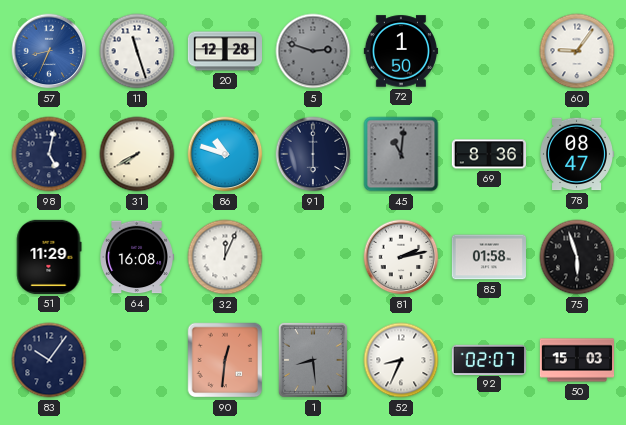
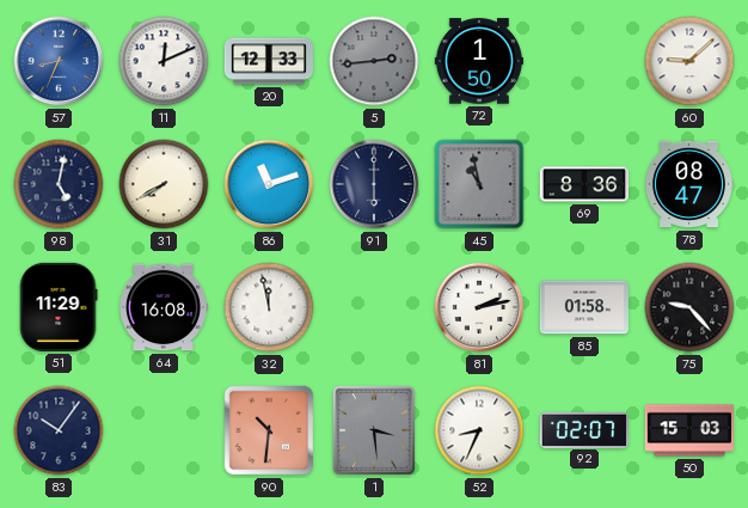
11: 11:27 -> 12:11 (164, 61)
20: 12:28 -> 12:33 (268, 61)
5: 2:48 -> 2:44 (374, 61)
60: 9:06 -> 9:08 (689, 61)
86: 10:48 -> 11:12 (269, 184)
45: 11:01 -> 10:58 (479, 184)
32: 12:04 -> 11:58 (269, 307)
75: 5:57 -> 9:23 (689, 307)
90: 12:31 -> 10:31 (269, 430)
1: 8:29 -> 3:29 (374, 430)
